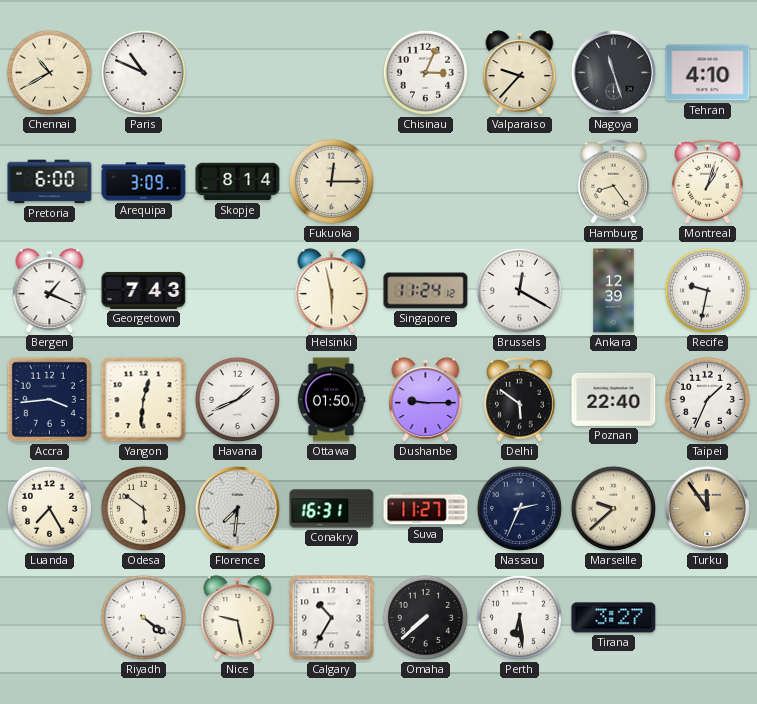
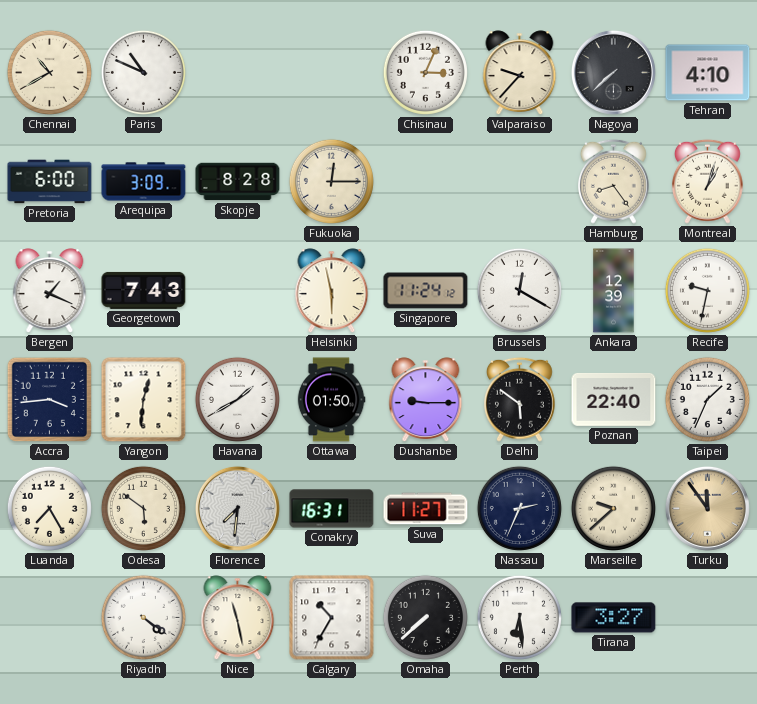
Nagoya: 11:27 -> 7:38 (613, 72)
Skopje: 8:14 -> 8:28 (238, 182)
Havana: 1:41 -> 1:40 (237, 399)
Nice: 9:28 -> 11:28 (238, 618)
